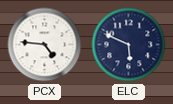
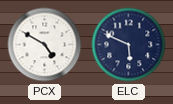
PCX: 4:46 -> 4:50 (45, 45)
